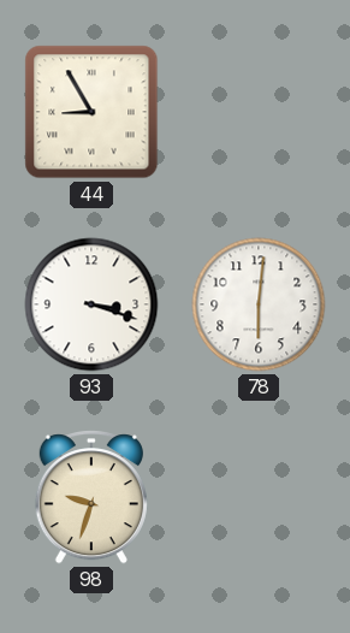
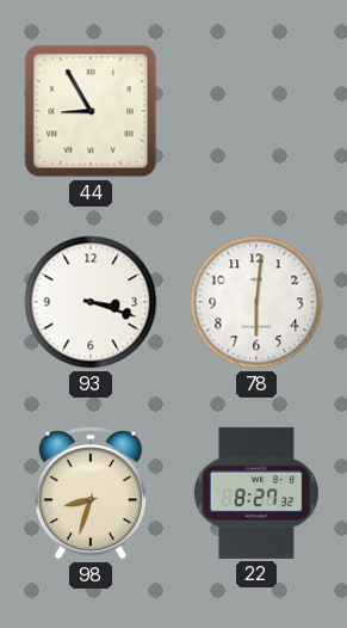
98: 9:33 -> 8:33 (91, 493)
22: none -> 8:27 (256, 493)
